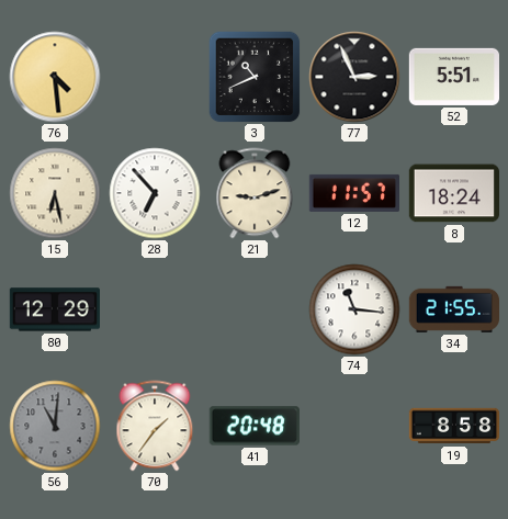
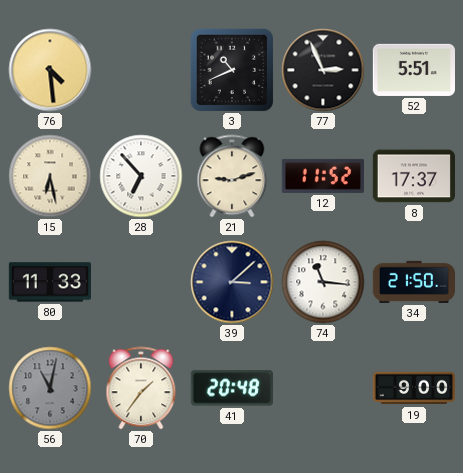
12: 11:57 -> 11:52 (322, 176)
8: 18:24 -> 17:37 (413, 176)
80: 12:29 -> 11:33 (49, 282)
39: none -> 3:08 (232, 282)
34: 21:55 -> 21:50 (413, 282)
56: 11:01 -> 11:02 (50, 388)
19: 8:58 -> 9:00 (414, 388)
